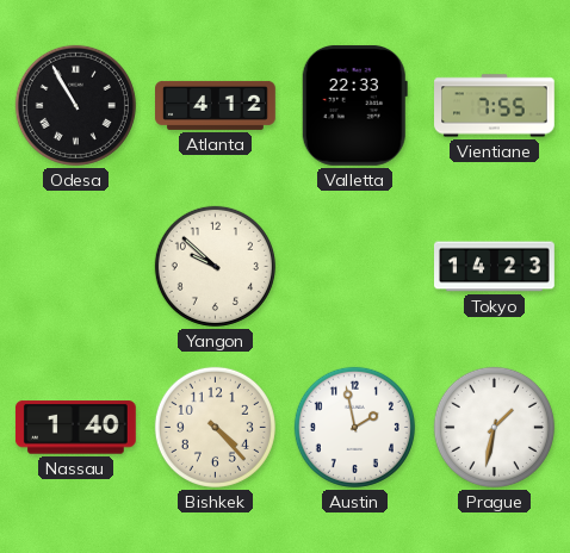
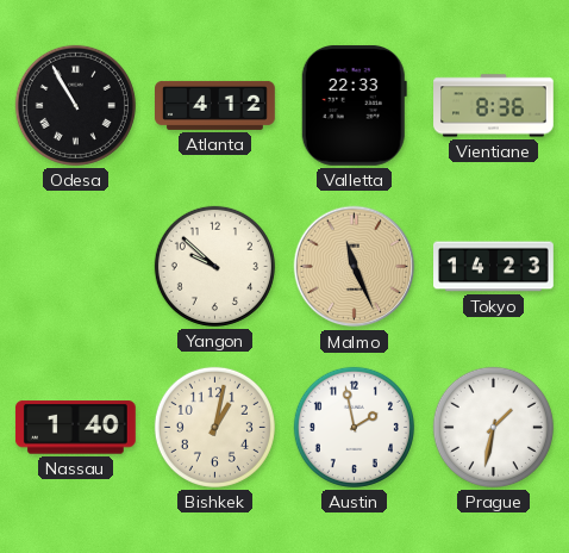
Vientiane: 7:55 -> 8:36 (494, 106)
Malmo: none -> 11:26 (355, 267)
Bishkek: 4:23 -> 1:02 (214, 427)
